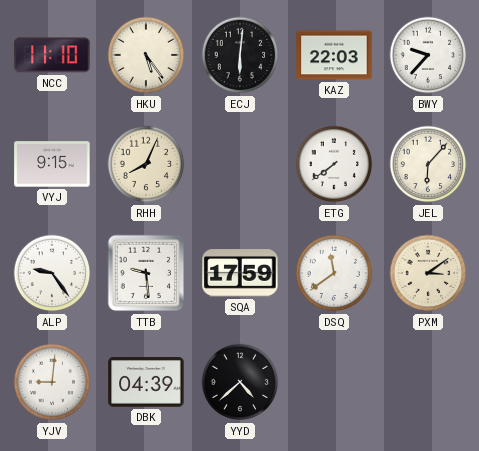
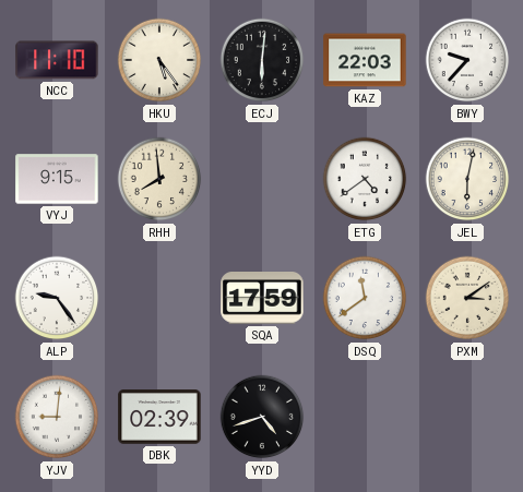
RHH: 8:04 -> 7:59 (159, 179)
ETG: 7:39 -> 4:39 (365, 179)
JEL: 6:07 -> 6:02 (467, 179)
TTB: 9:29 -> none (146, 273)
DBK: 04:39 -> 02:39 (159, 417)
YYD: 4:38 -> 4:42 (262, 417)
